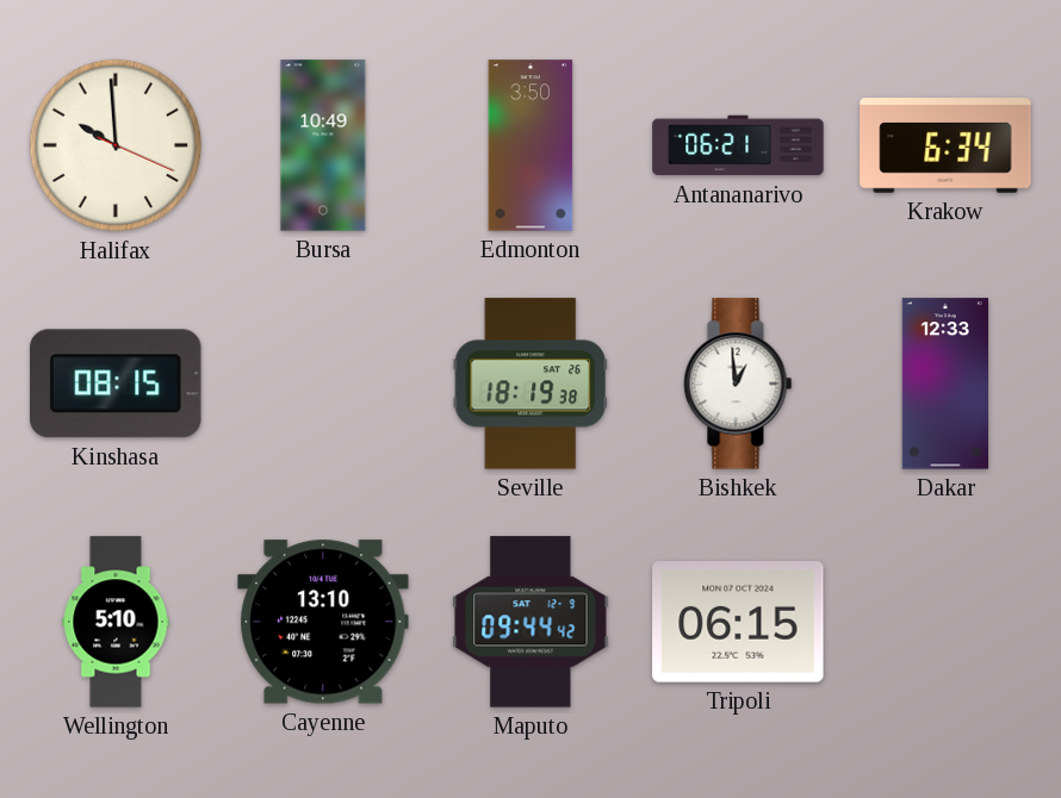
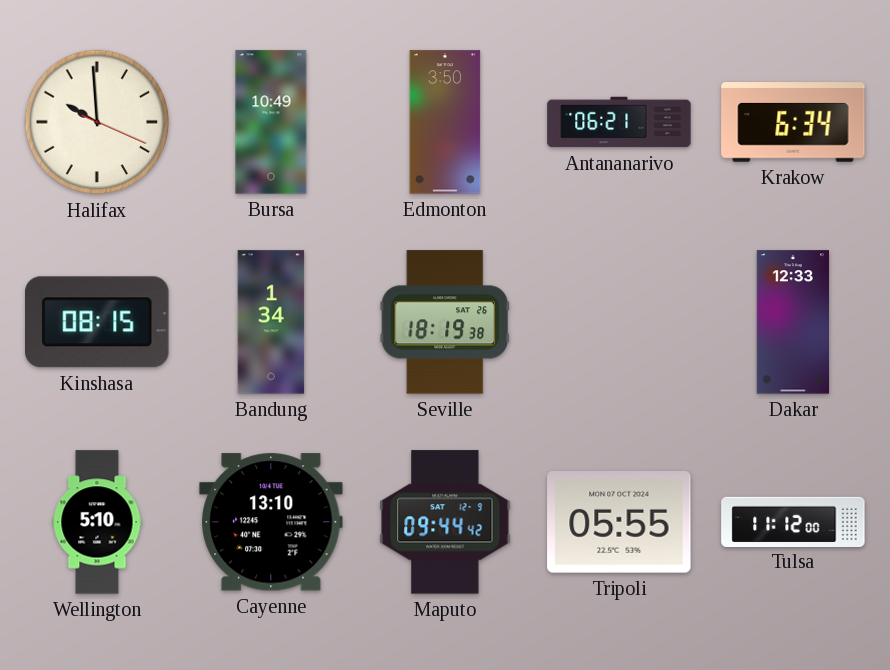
Bandung: none -> 1:34 (271, 322)
Bishkek: 12:59 -> none (738, 384)
Tripoli: 06:15 -> 05:55 (619, 523)
Tulsa: none -> 11:12 (793, 521)
